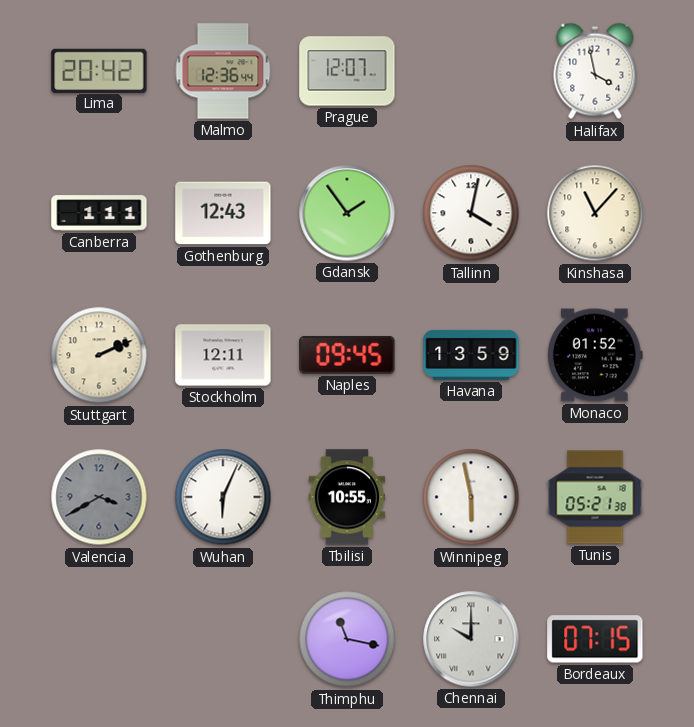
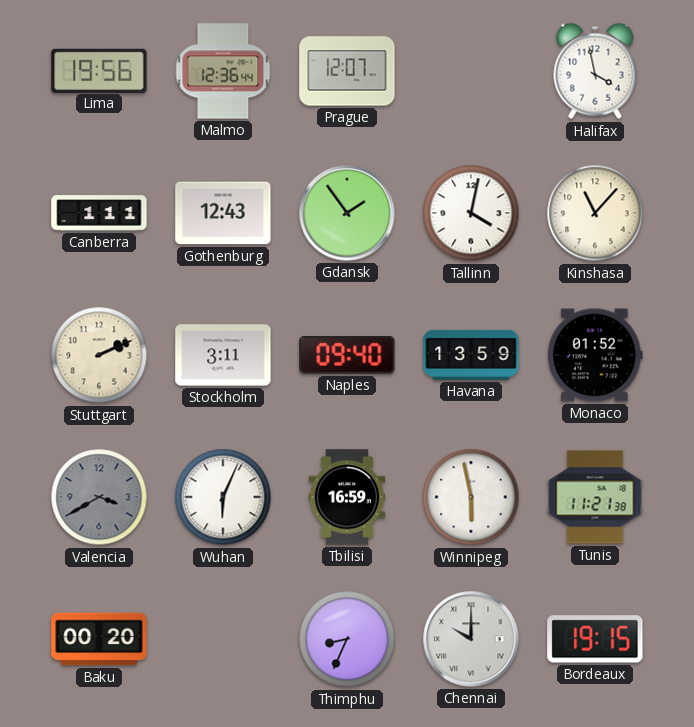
Lima: 20:42 -> 19:56 (99, 70)
Stockholm: 12:11 -> 3:11 (223, 355)
Naples: 09:45 -> 09:40 (347, 355)
Tbilisi: 10:55 -> 16:59 (347, 497)
Tunis: 05:21 -> 11:21 (595, 497)
Baku: none -> 00:20 (99, 639)
Thimphu: 11:17 -> 8:34 (347, 639)
Bordeaux: 07:15 -> 19:15 (595, 639)
